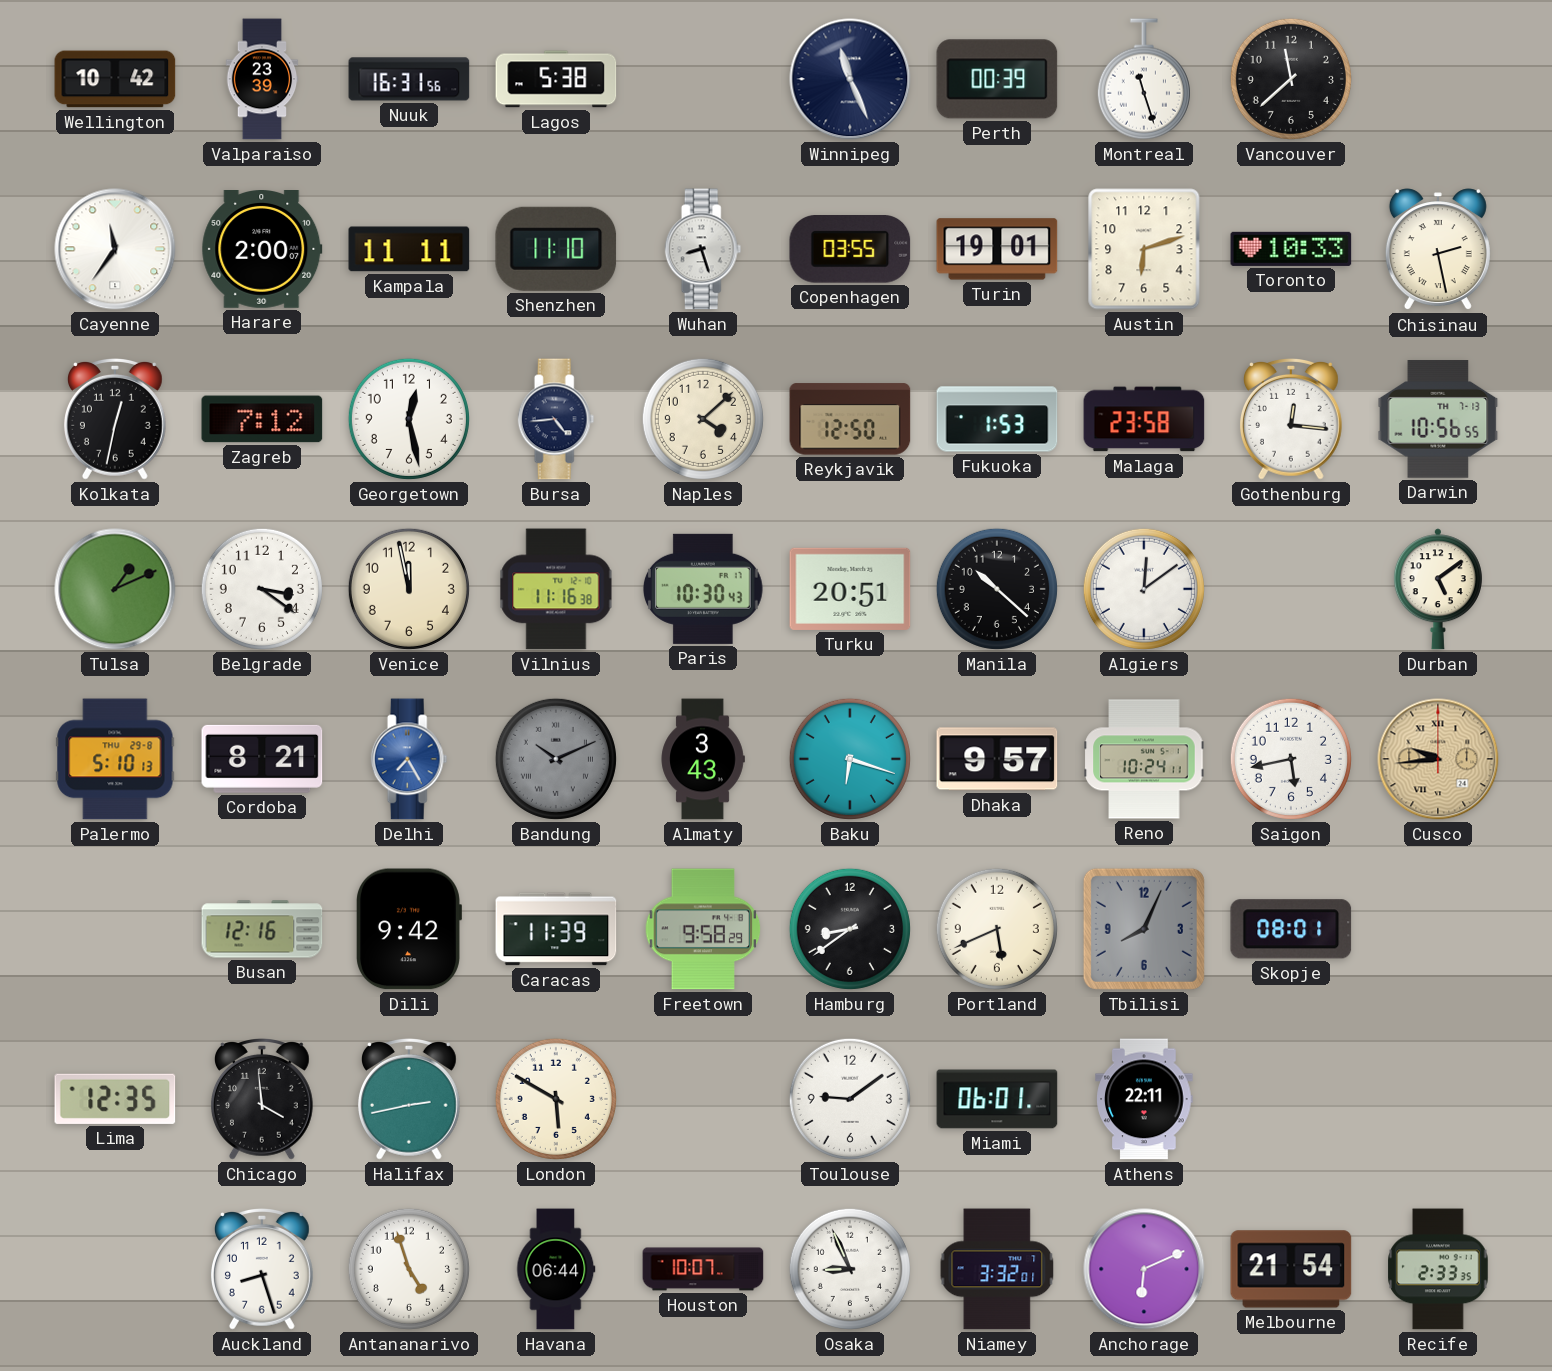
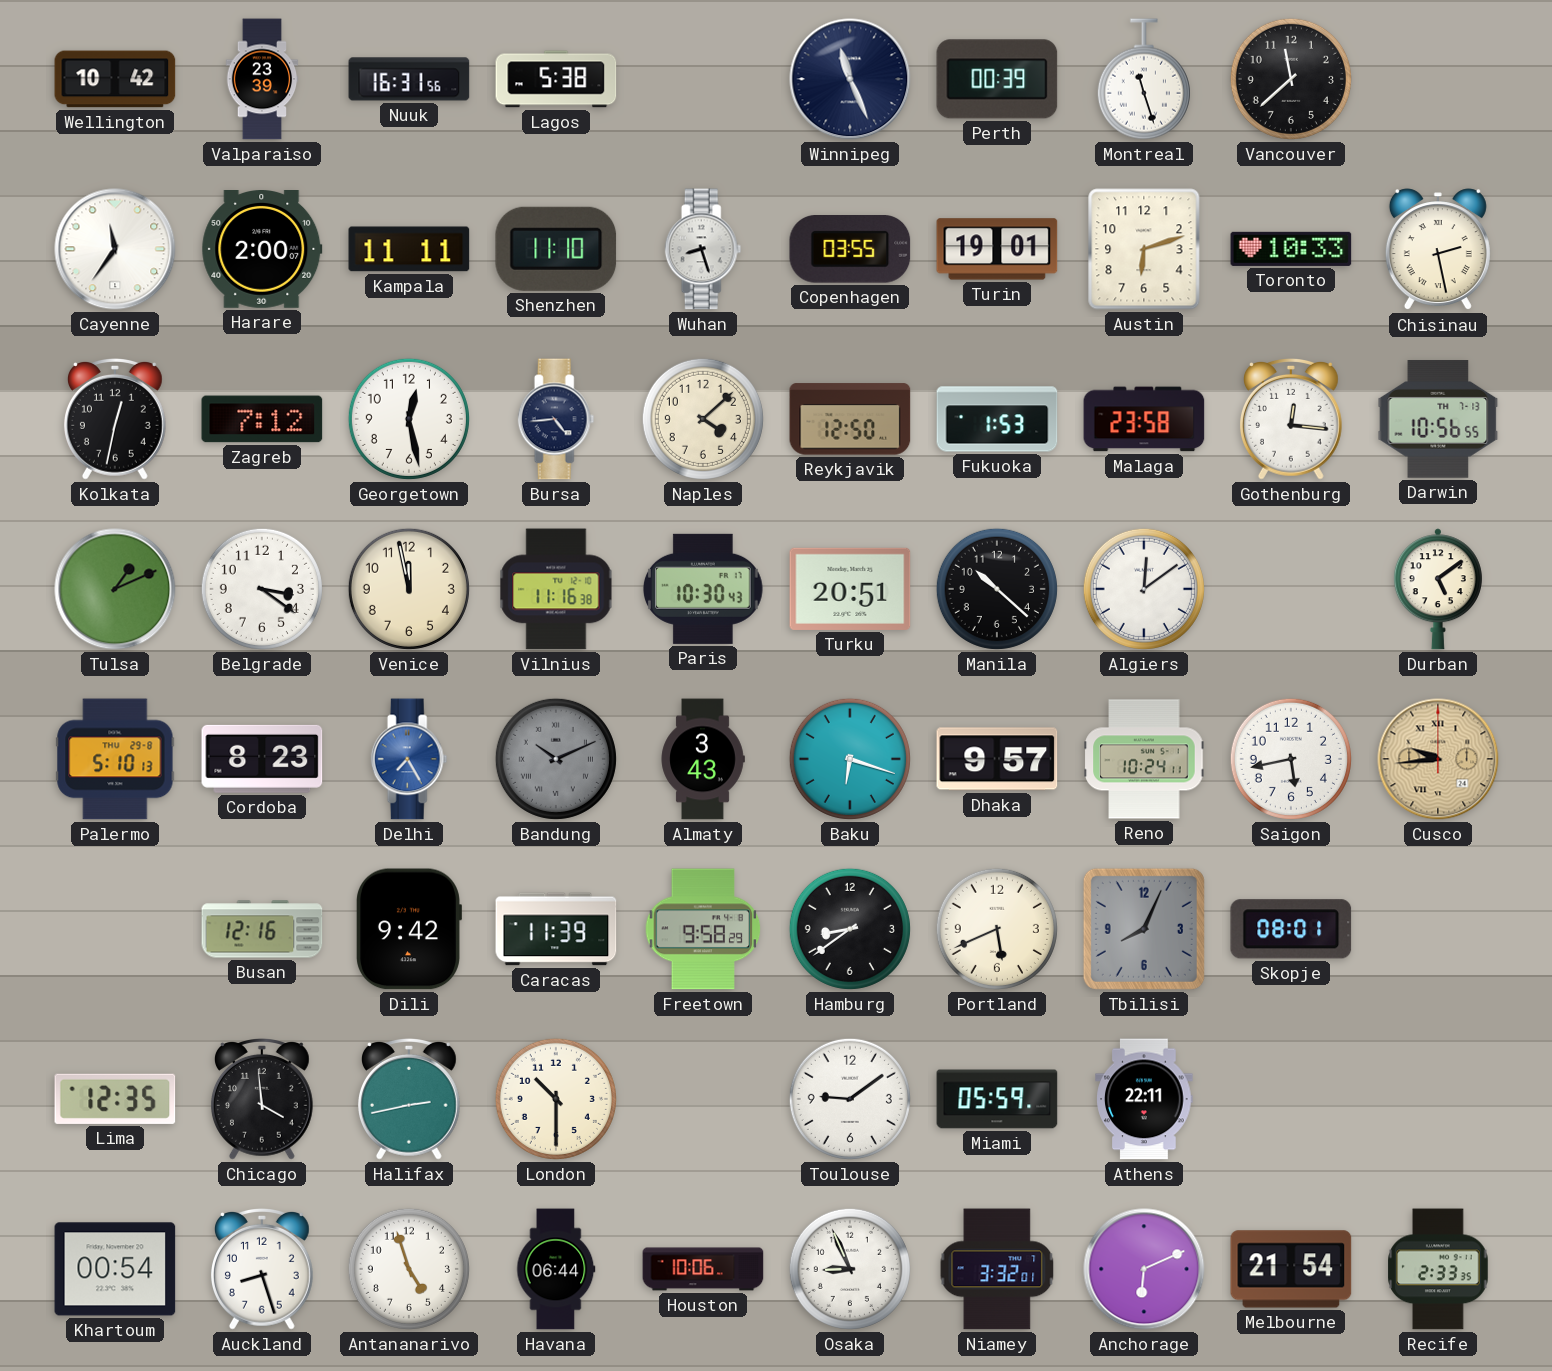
Cordoba: 8:21 -> 8:23 (262, 759)
London: 5:50 -> 10:30 (556, 1099)
Miami: 06:01 -> 05:59 (997, 1099)
Khartoum: none -> 00:54 (115, 1269)
Houston: 10:07 -> 10:06 (703, 1269)
